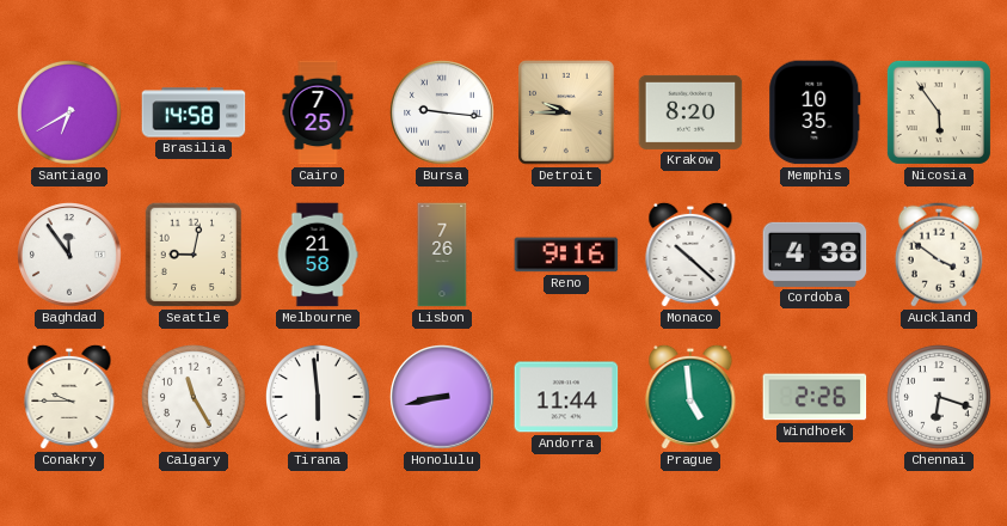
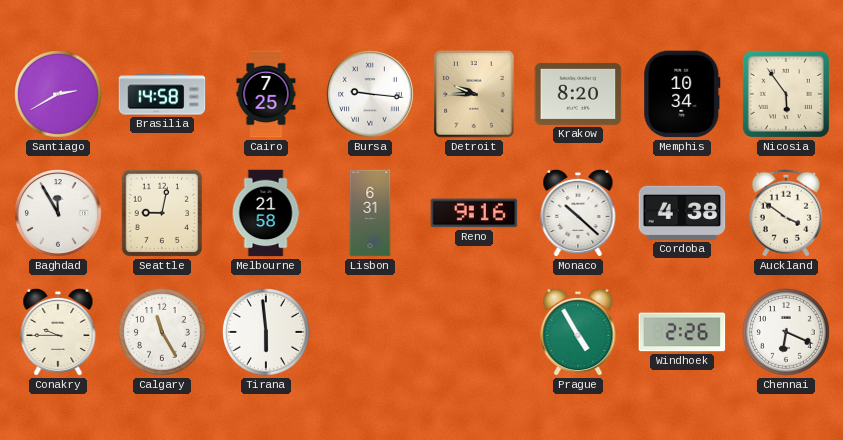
Santiago: 6:40 -> 2:40 (59, 95)
Memphis: 10:35 -> 10:34 (682, 94)
Baghdad: 11:54 -> 11:55 (58, 213)
Lisbon: 7:26 -> 6:31 (370, 213)
Honolulu: 8:43 -> none (442, 397)
Andorra: 11:44 -> none (566, 397)
Prague: 4:59 -> 4:55 (578, 332)
Chennai: 6:18 -> 6:19 (787, 333)
